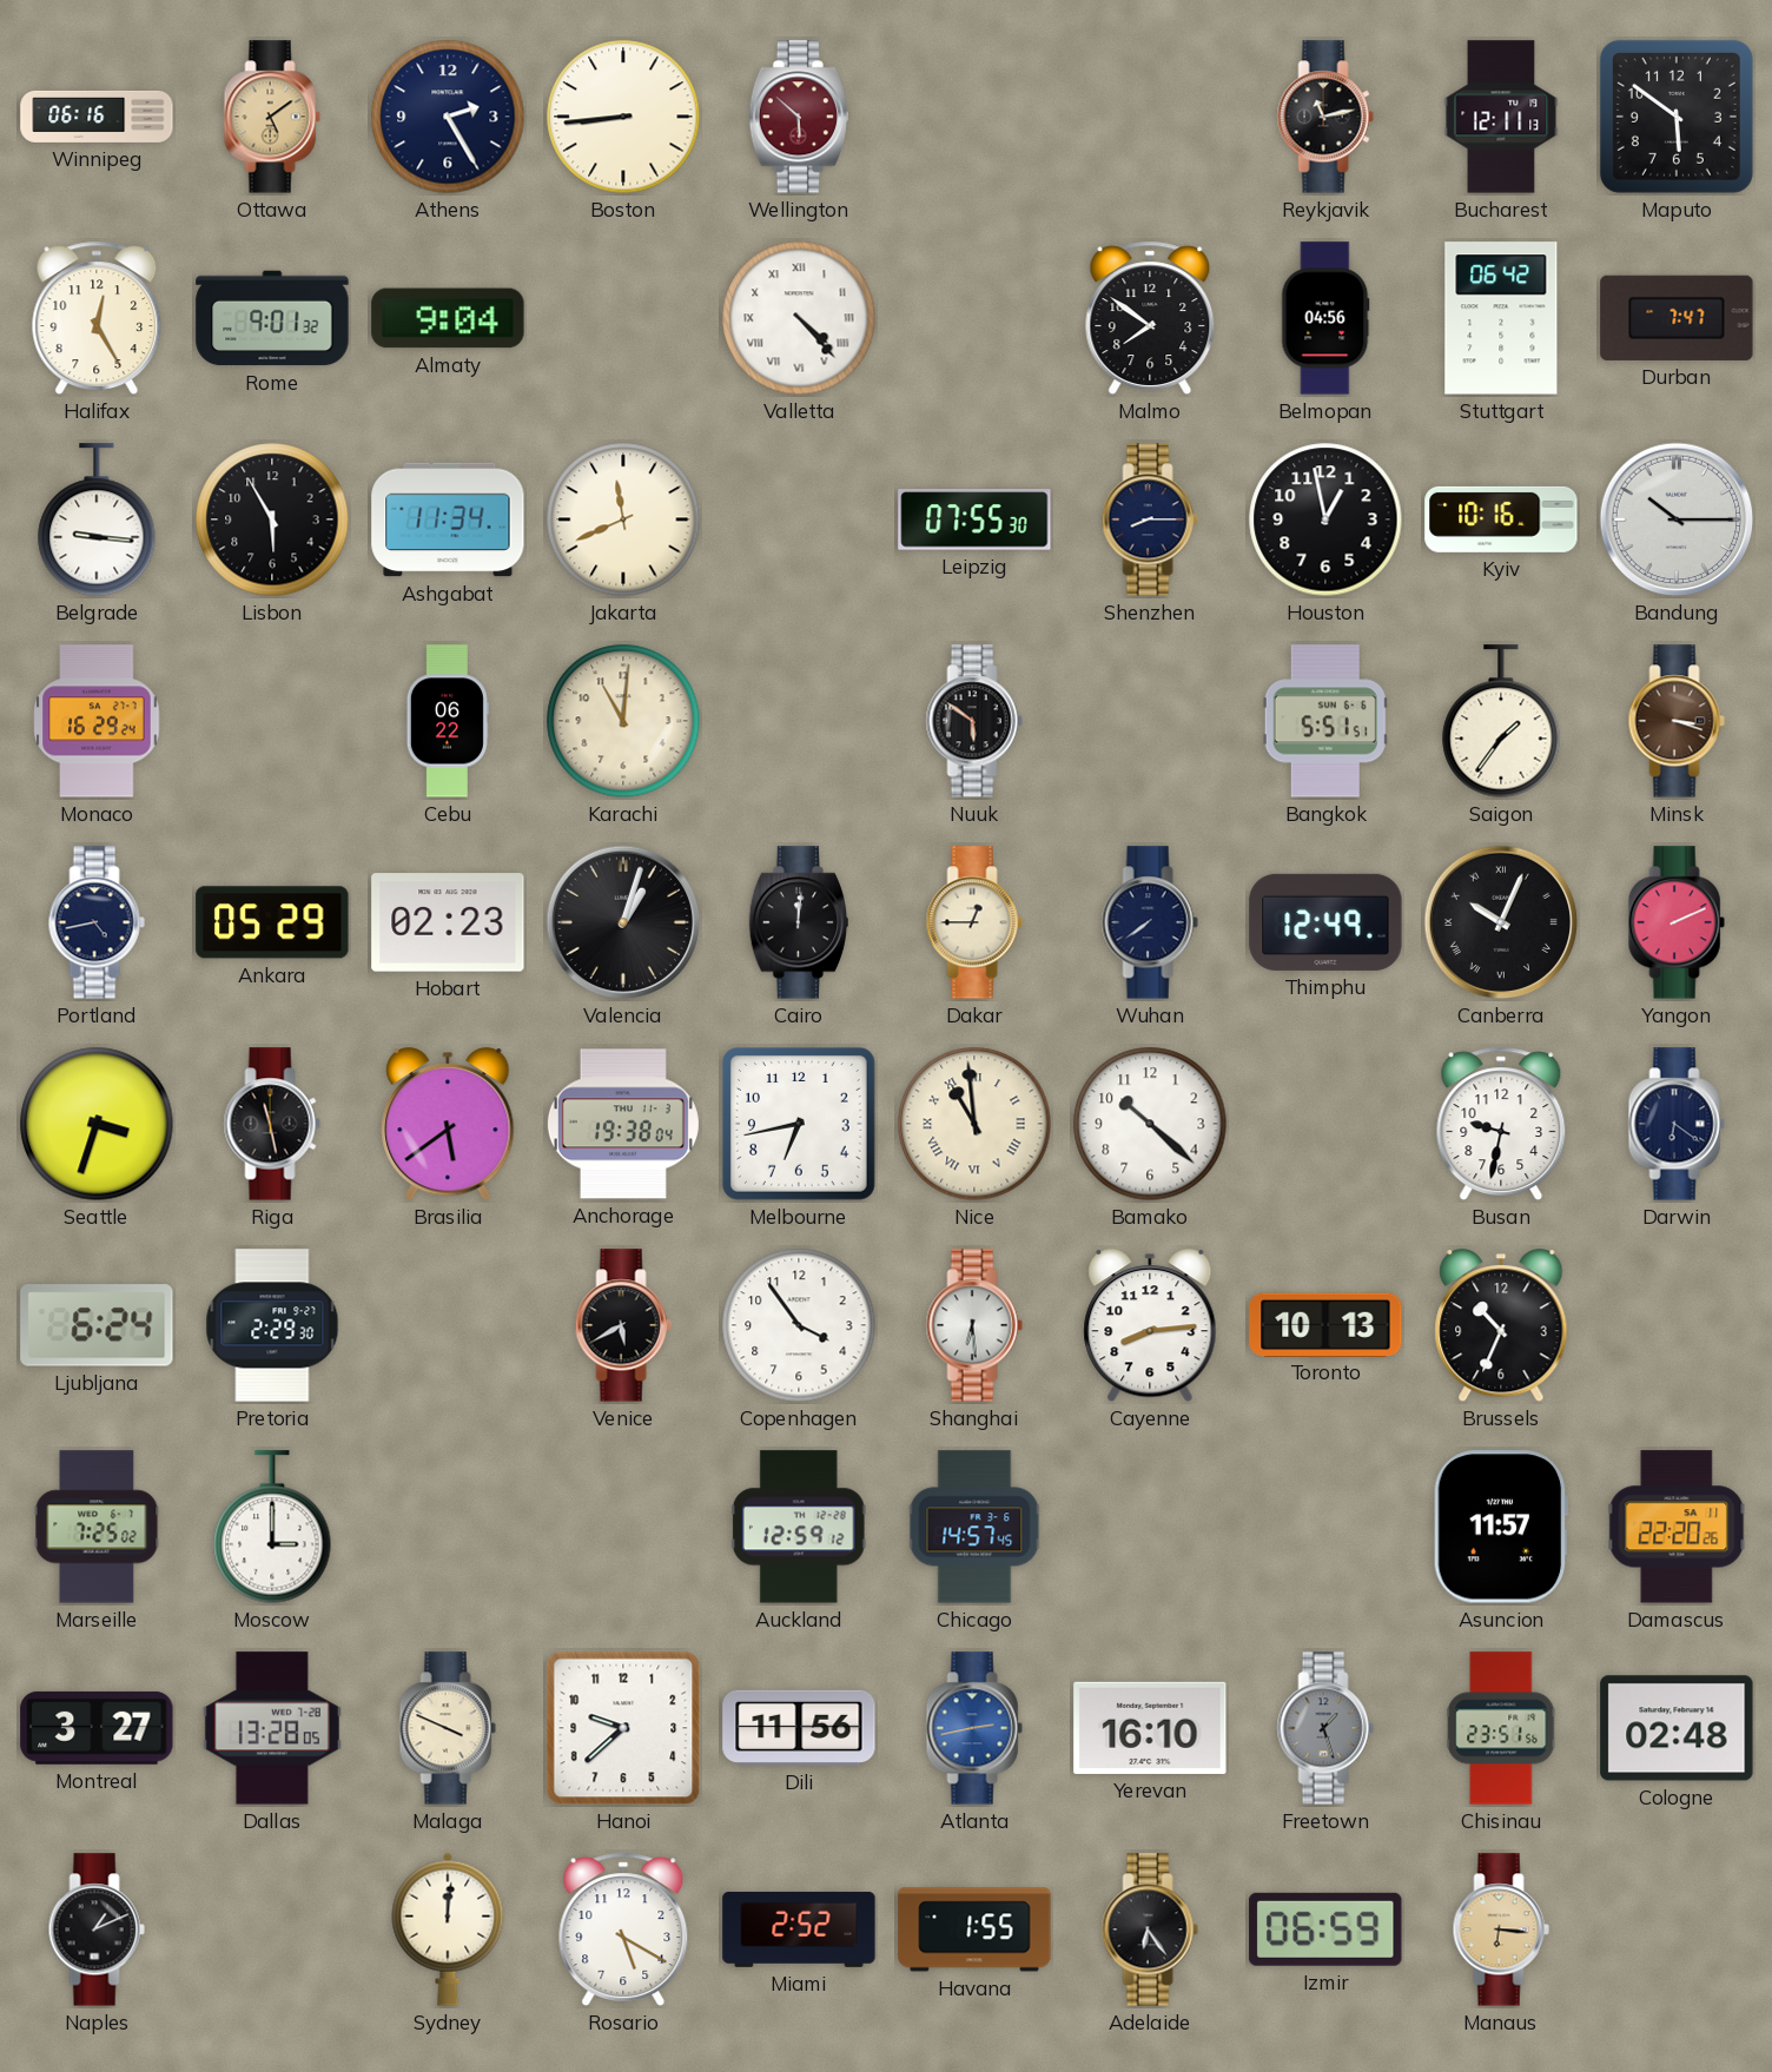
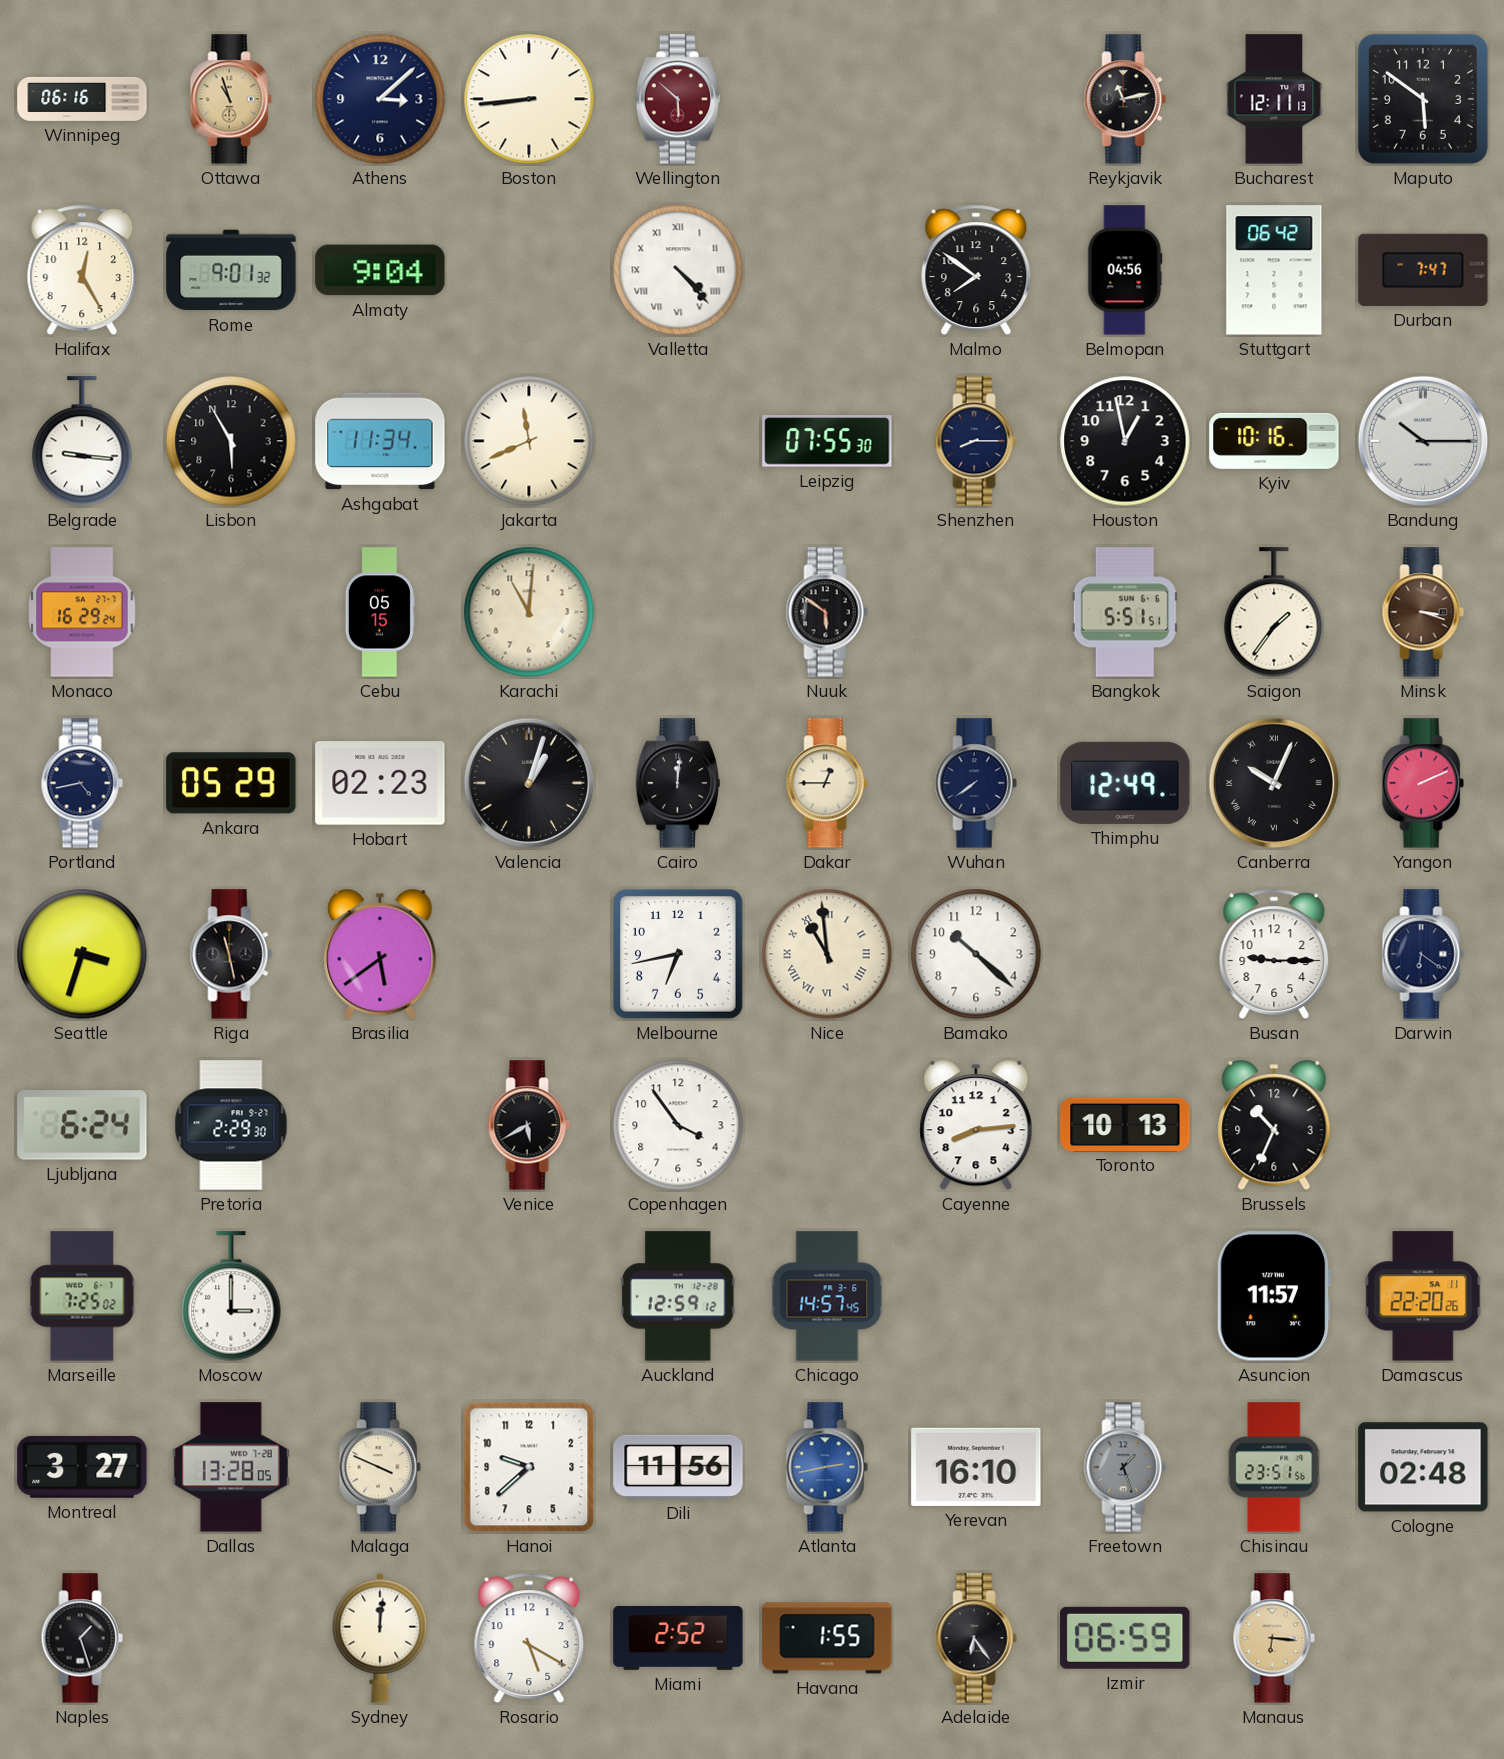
Ottawa: 5:09 -> 10:57 (231, 99)
Athens: 2:25 -> 3:08 (380, 99)
Cebu: 06:22 -> 05:15 (380, 612)
Anchorage: 19:38 -> none (623, 1124)
Busan: 9:32 -> 9:15 (1274, 954)
Shanghai: 6:29 -> none (974, 1325)
Naples: 1:11 -> 1:27 (82, 1638)
